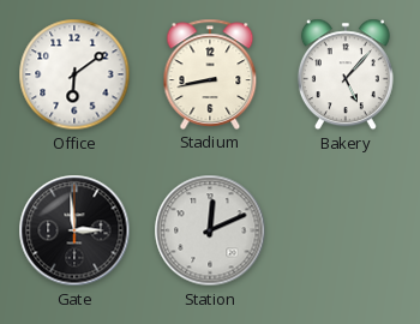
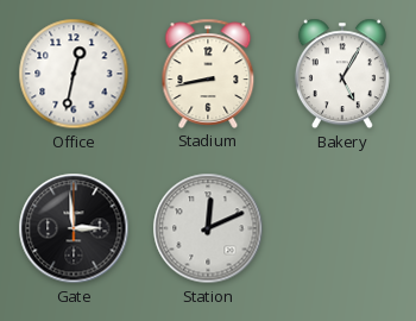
Office: 6:09 -> 12:32 (74, 74)
Bakery: 5:07 -> 5:05 (342, 74)
